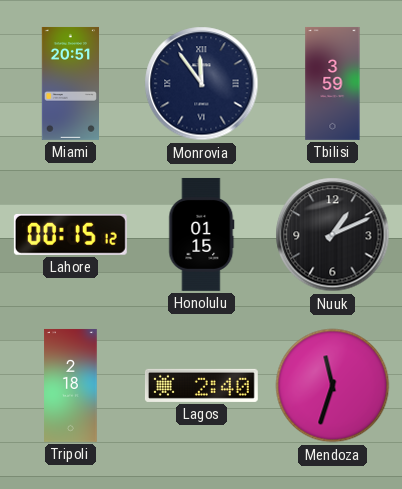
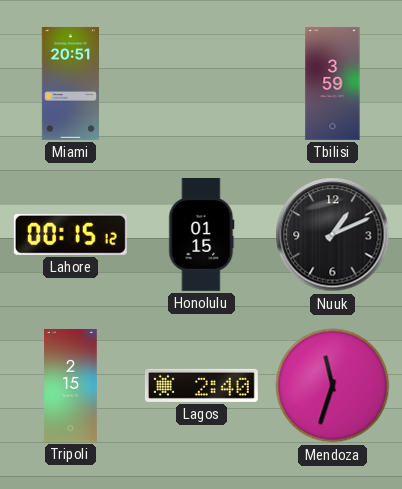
Monrovia: 11:54 -> none (202, 84)
Tripoli: 2:18 -> 2:15 (71, 386)
